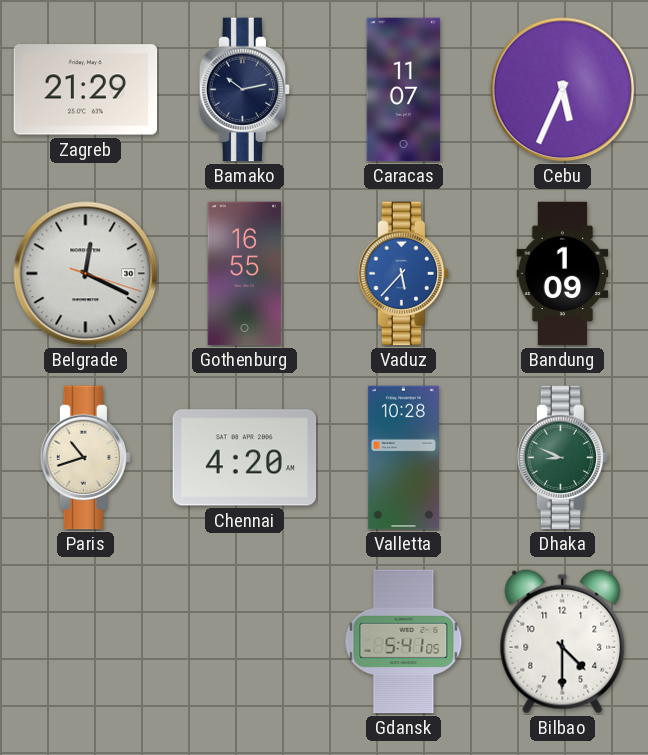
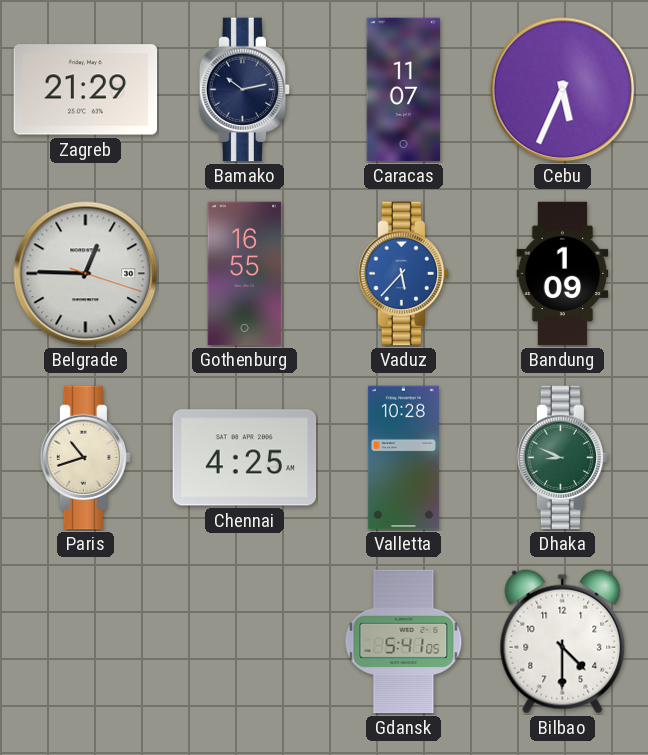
Belgrade: 12:19 -> 12:45 (86, 274)
Chennai: 4:20 -> 4:25 (245, 458)
